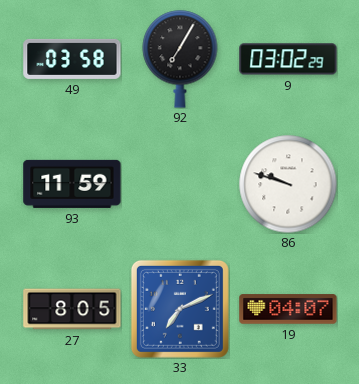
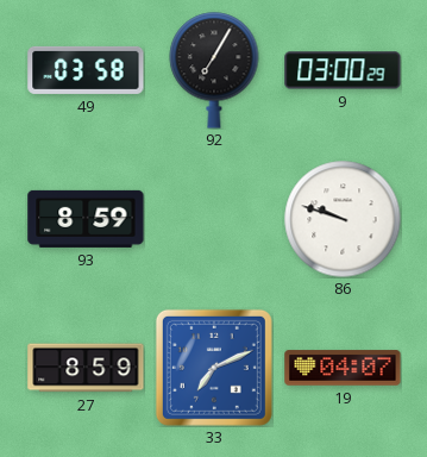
9: 03:02 -> 03:00 (343, 70)
93: 11:59 -> 8:59 (86, 219)
27: 8:05 -> 8:59 (86, 368)
